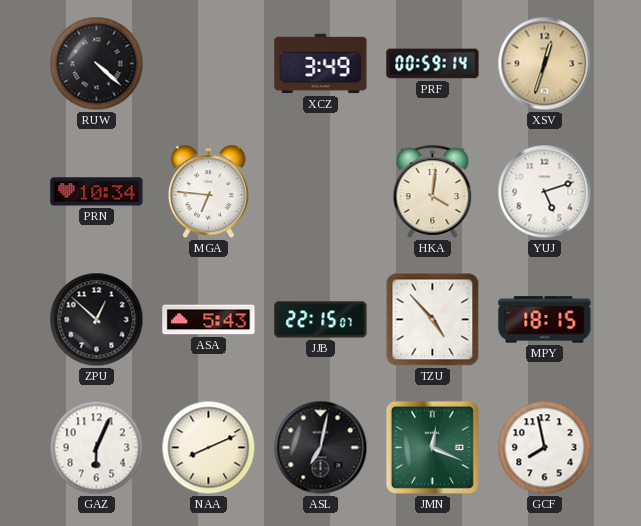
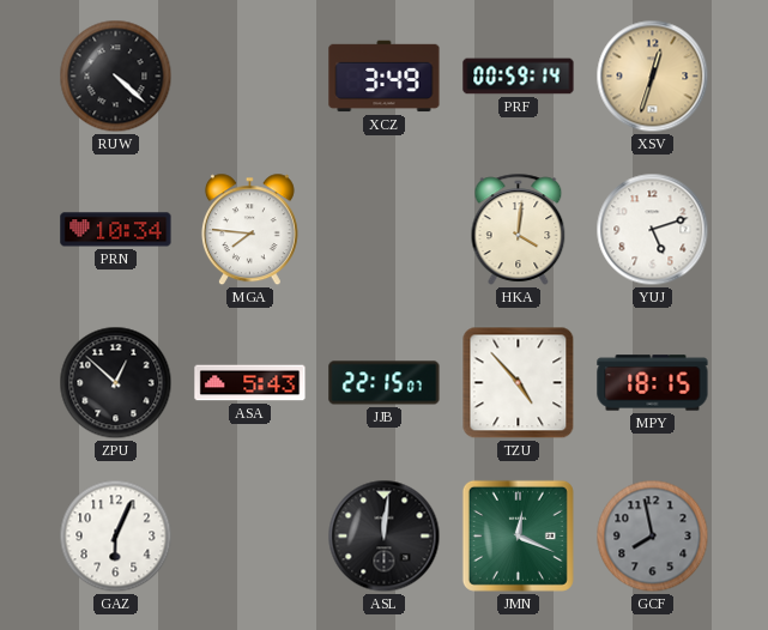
MGA: 6:46 -> 7:46 (249, 230)
NAA: 8:11 -> none (209, 448)
ASL: 7:02 -> 12:01 (385, 537)
GCF dial: white -> grey (653, 537)
